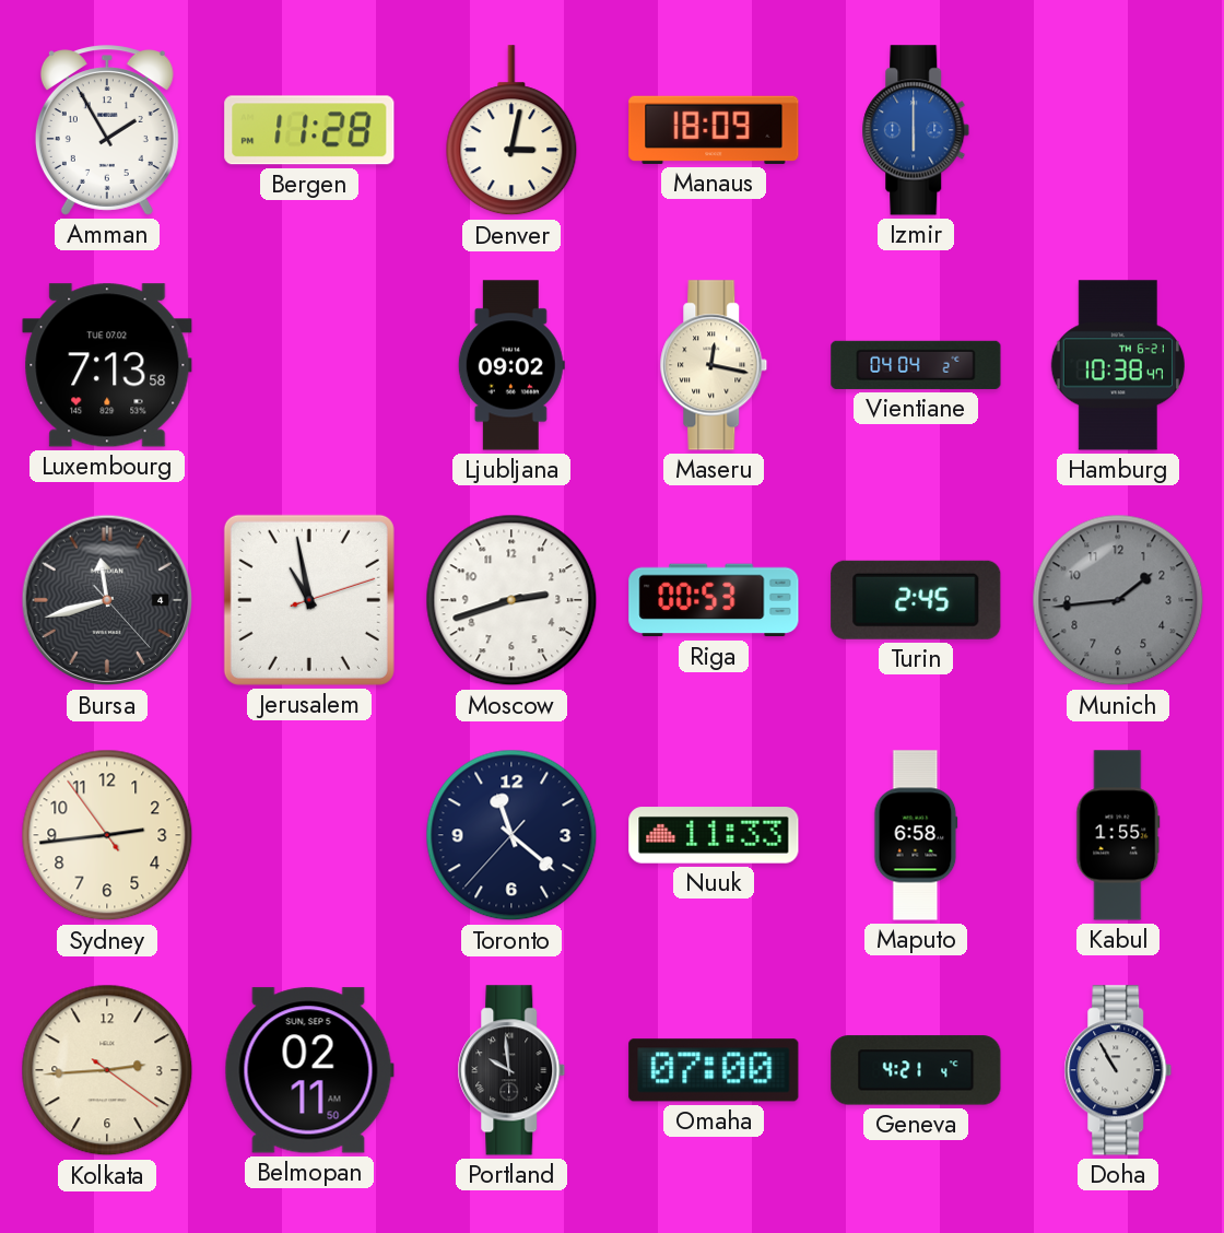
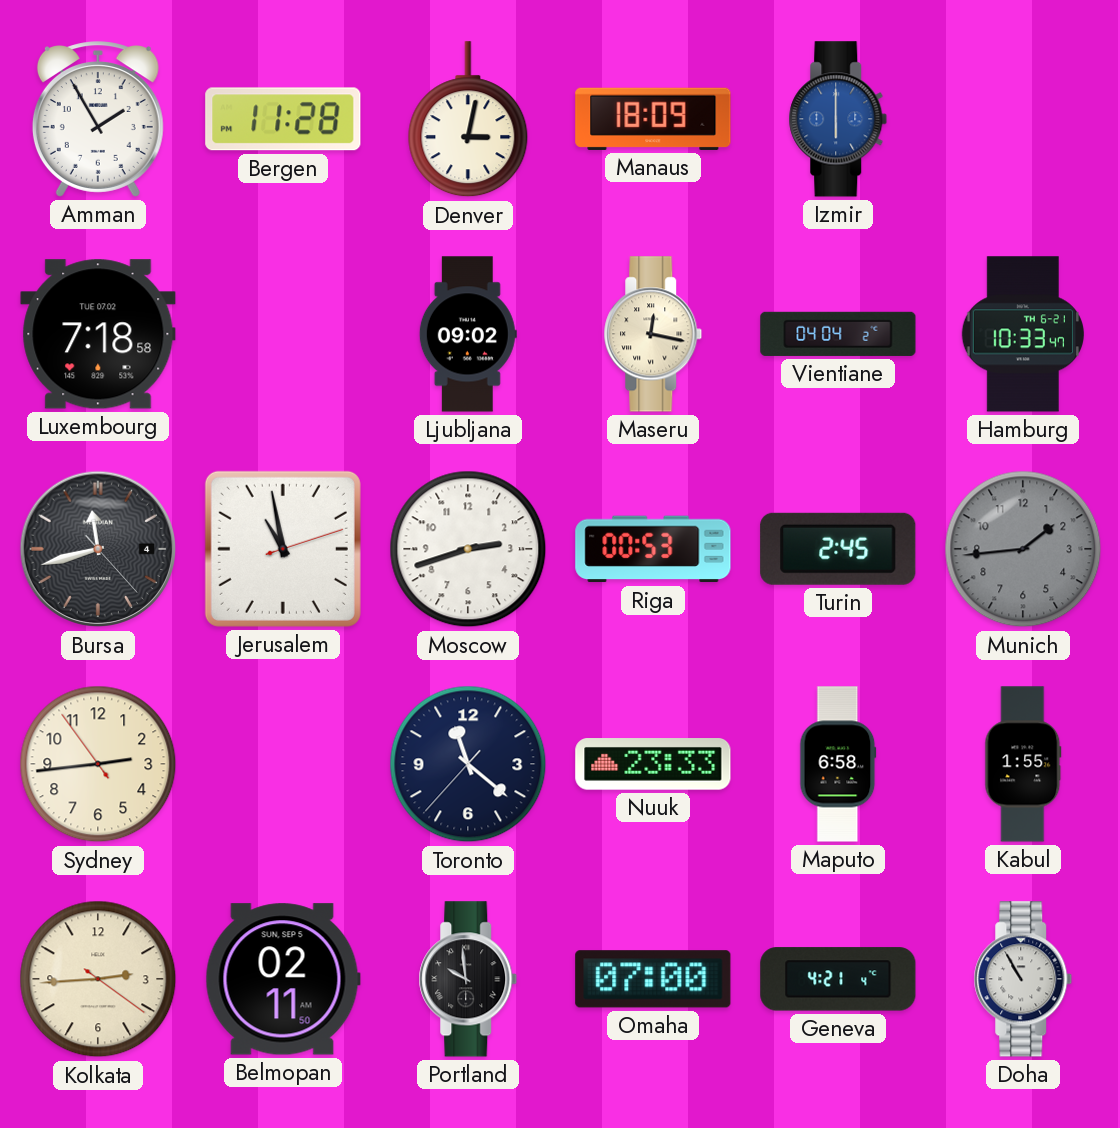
Luxembourg: 7:13 -> 7:18 (98, 334)
Hamburg: 10:38 -> 10:33 (1023, 334)
Nuuk: 11:33 -> 23:33 (653, 764)
